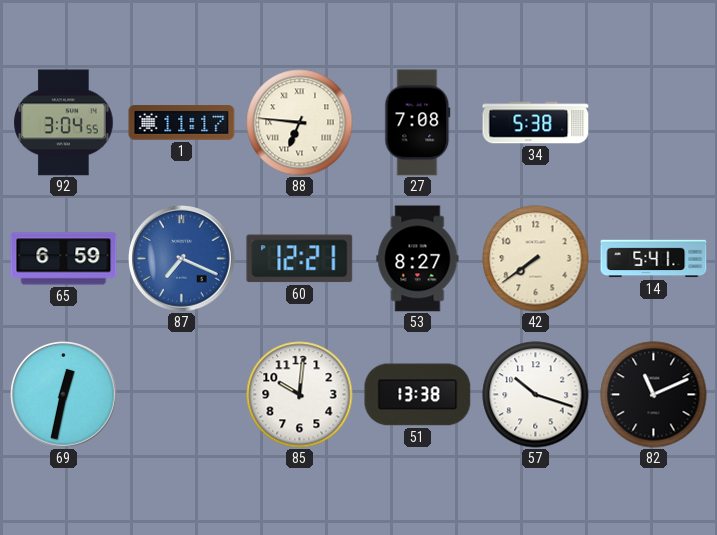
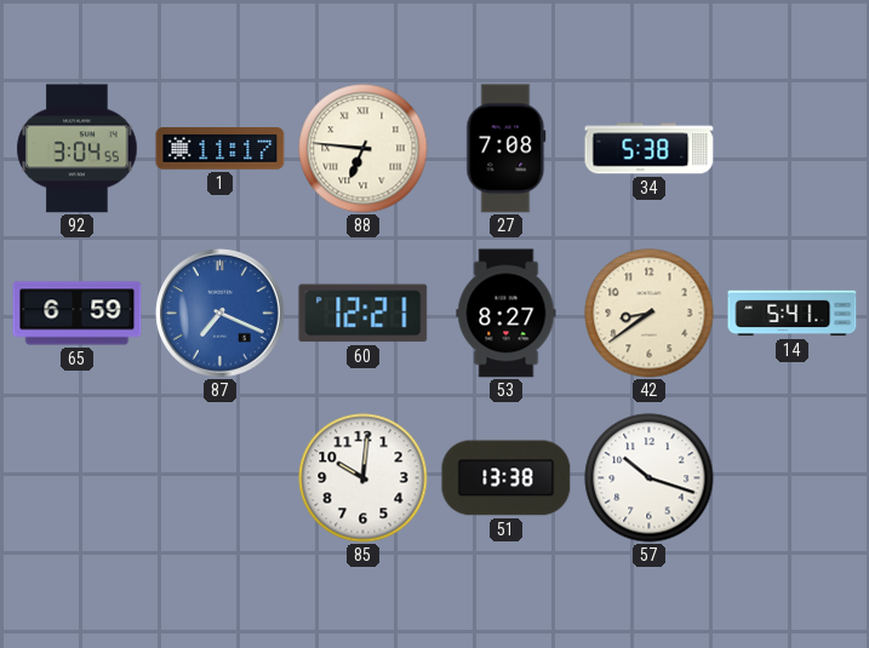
42: 7:39 -> 8:39 (650, 314)
69: 12:32 -> none (64, 395)
82: 11:11 -> none (654, 395)
